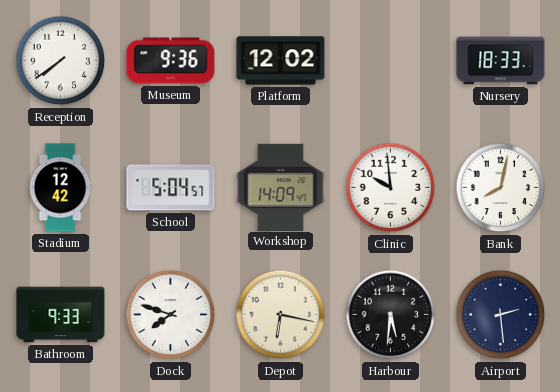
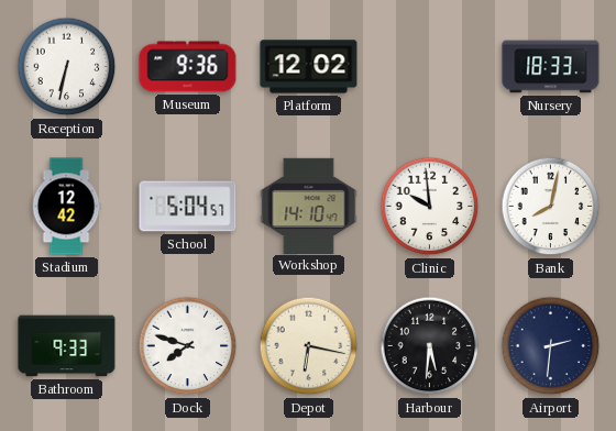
Reception: 7:39 -> 6:32 (67, 67)
Workshop: 14:09 -> 14:10 (309, 206)
Airport: 2:29 -> 2:31 (551, 346)
